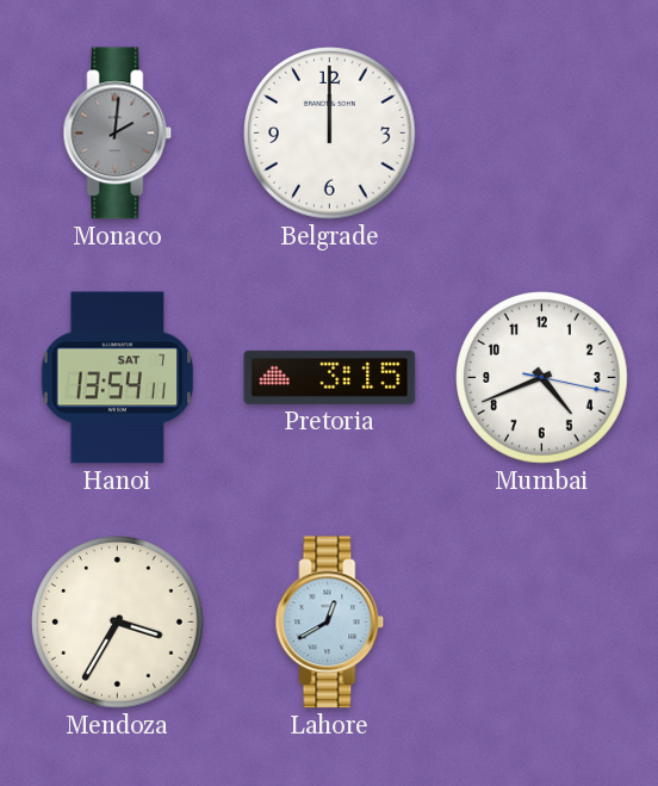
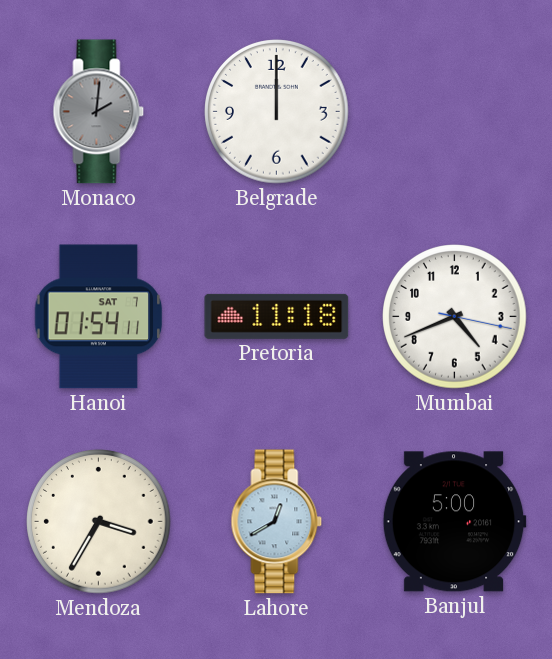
Hanoi: 13:54 -> 01:54 (99, 317)
Pretoria: 3:15 -> 11:18 (277, 316)
Banjul: none -> 5:00 (454, 522)
